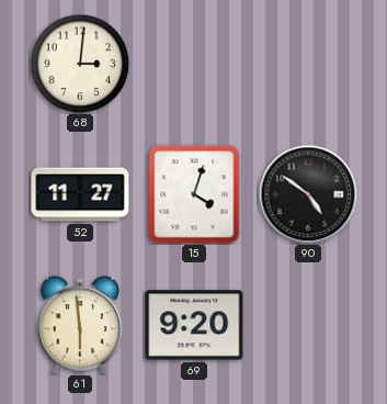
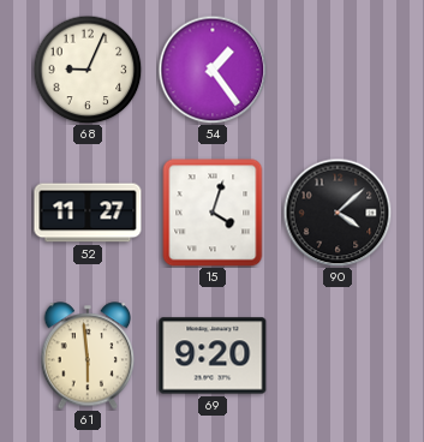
68: 3:01 -> 9:04 (88, 70)
54: none -> 1:24 (213, 70)
90: 4:51 -> 4:08 (338, 213)
